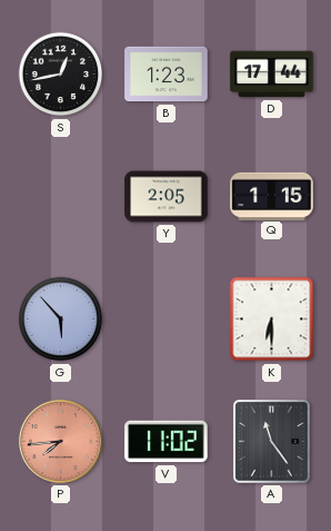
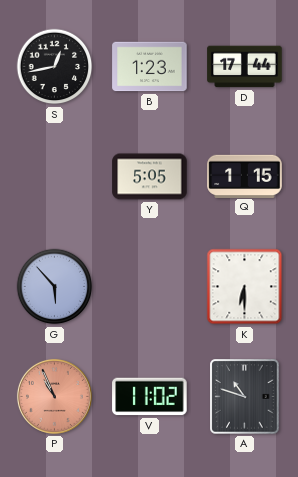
Y: 2:05 -> 5:05 (150, 177)
P: 7:44 -> 10:56 (54, 396)
A: 11:24 -> 10:48 (245, 397)
